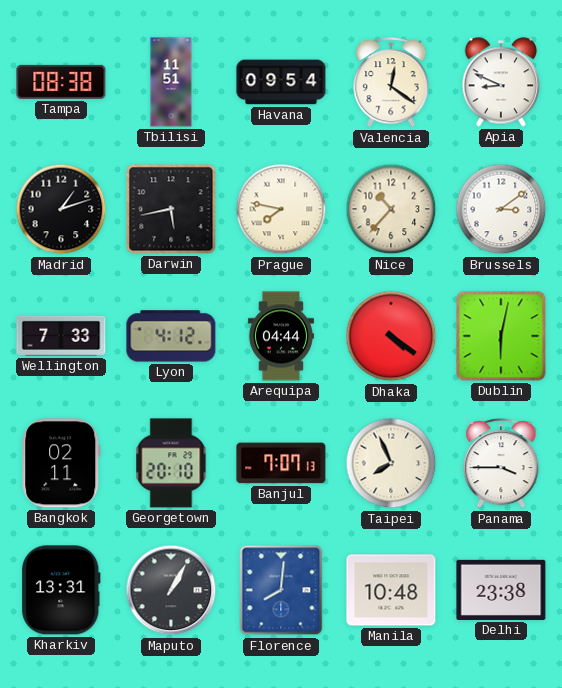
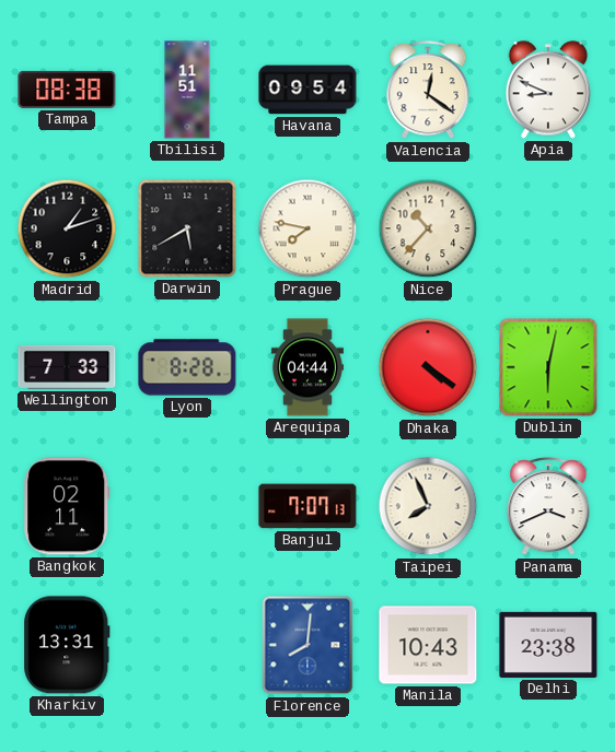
Darwin: 5:43 -> 5:40 (187, 228)
Brussels: 3:09 -> none (501, 209)
Lyon: 4:12 -> 8:28 (187, 367)
Georgetown: 20:10 -> none (171, 463)
Panama: 3:45 -> 3:41 (548, 507)
Maputo: 1:05 -> none (171, 590)
Manila: 10:48 -> 10:43 (428, 645)
